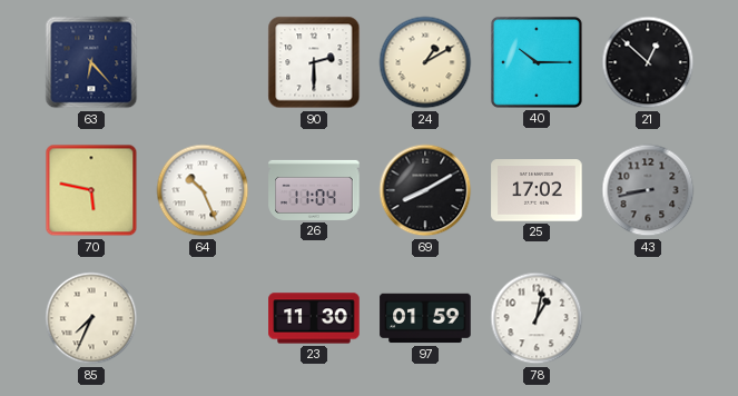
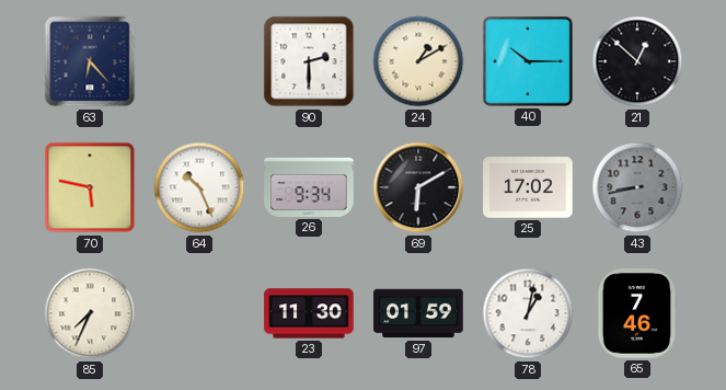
26: 11:04 -> 9:34 (309, 187)
69: 8:10 -> 6:10 (418, 187)
65: none -> 7:46 (636, 313)
